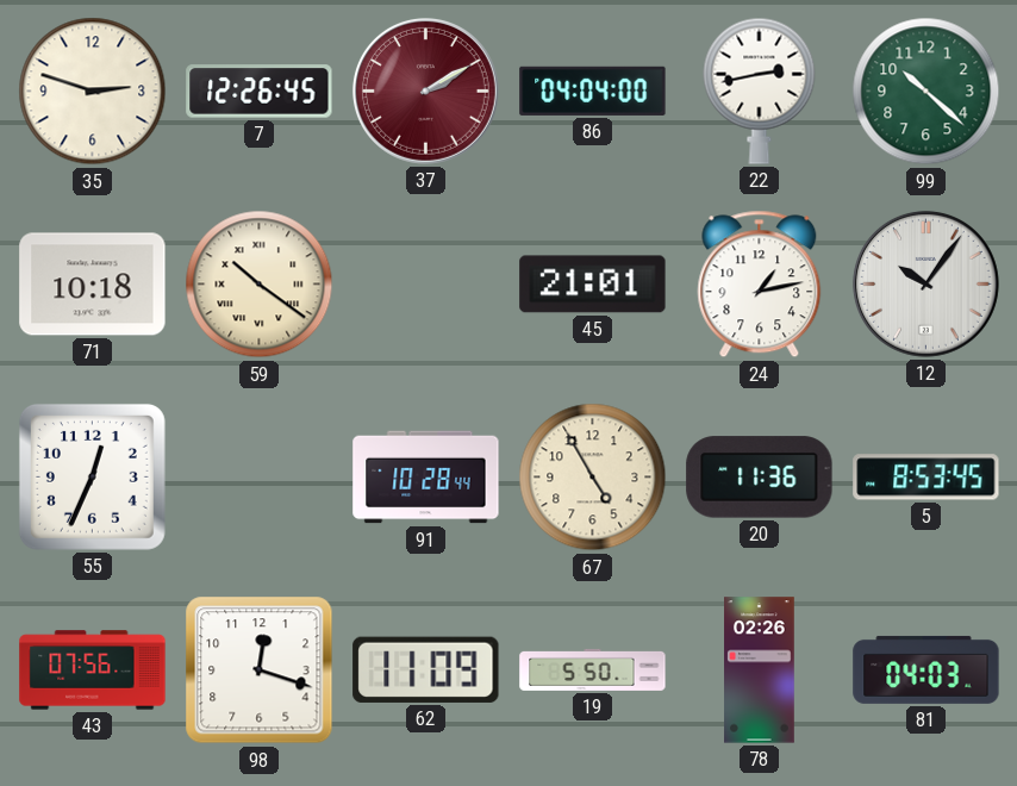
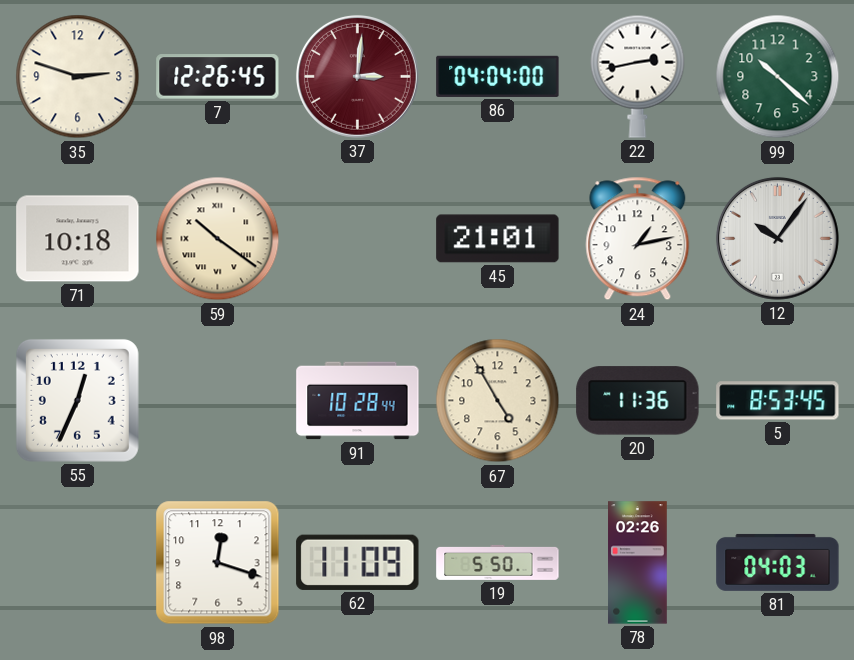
37: 2:10 -> 3:01 (357, 76)
43: 07:56 -> none (93, 670)
